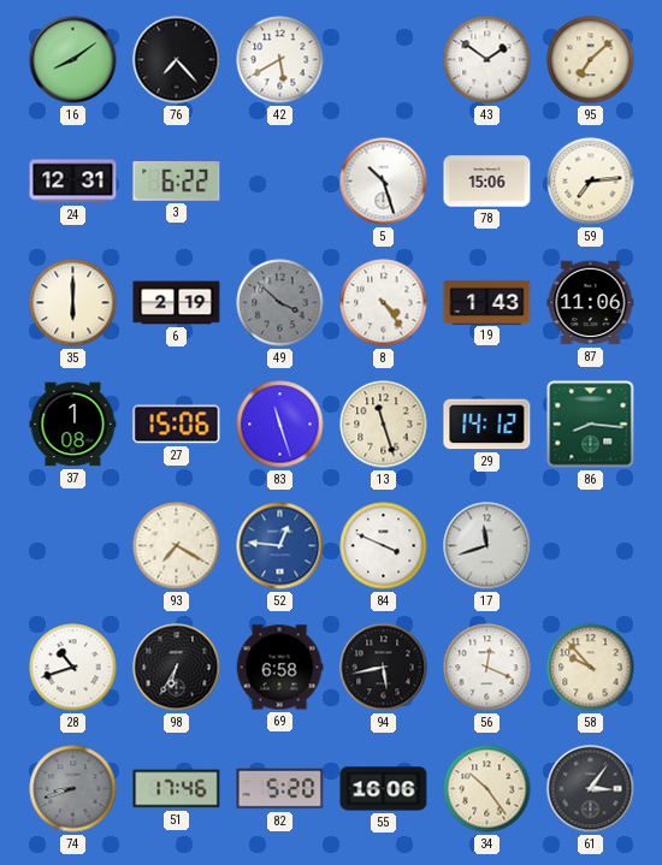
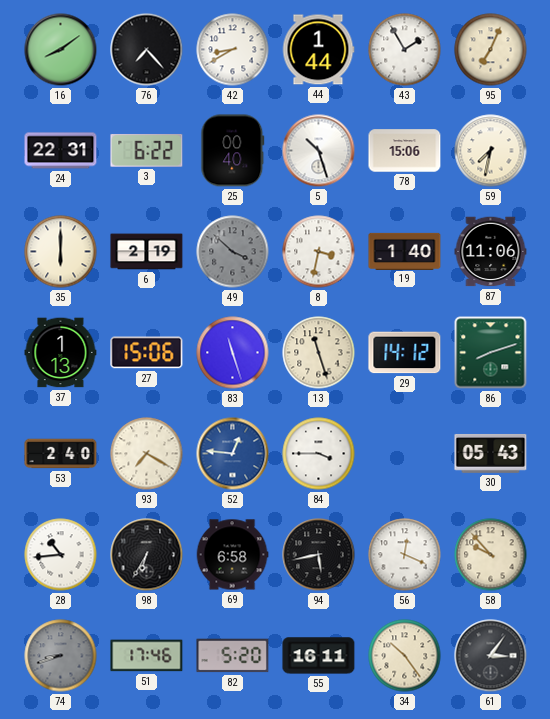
42: 5:40 -> 8:40 (233, 50)
44: none -> 1:44 (318, 50)
43: 1:51 -> 1:55 (405, 50)
95: 7:08 -> 7:04 (491, 50)
24: 12:31 -> 22:31 (61, 151)
25: none -> 00:40 (233, 151)
59: 7:14 -> 7:32 (491, 151)
8: 4:24 -> 3:32 (319, 252)
19: 1:43 -> 1:40 (405, 251)
37: 1:08 -> 1:13 (61, 353)
86: 8:16 -> 8:12 (491, 353)
53: none -> 2:40 (61, 454)
84: 3:49 -> 3:45 (319, 454)
17: 11:42 -> none (487, 546)
30: none -> 05:43 (491, 453)
28: 10:42 -> 10:44 (61, 555)
55: 16:06 -> 16:11 (319, 656)
